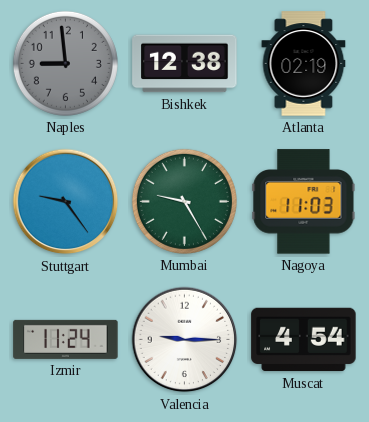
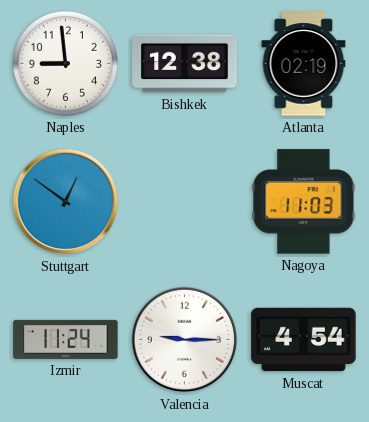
Naples dial: grey -> white (65, 63)
Stuttgart: 9:24 -> 12:51 (66, 202)
Mumbai: 9:25 -> none (184, 201)
